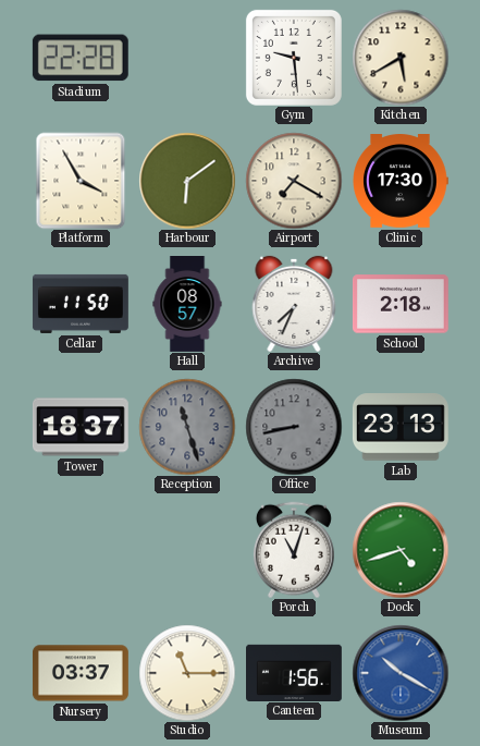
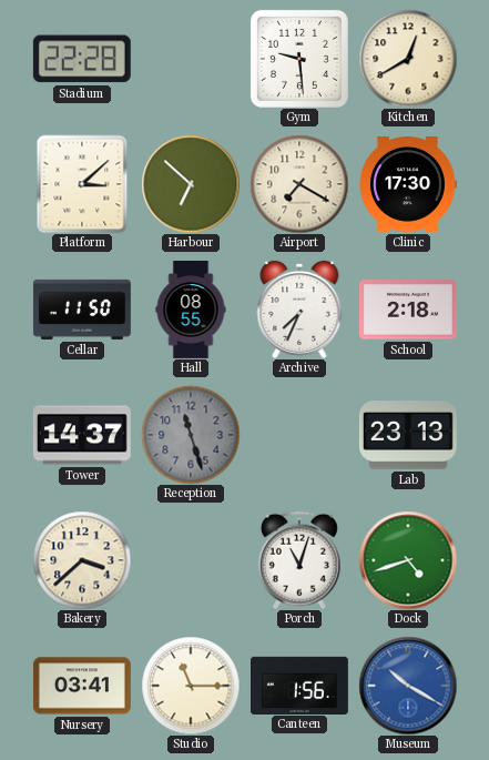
Kitchen: 5:40 -> 12:40 (408, 59)
Platform: 3:55 -> 3:08 (82, 184)
Harbour: 6:09 -> 6:52 (191, 184)
Hall: 08:57 -> 08:55 (191, 311)
Tower: 18:37 -> 14:37 (82, 435)
Office: 8:43 -> none (294, 427)
Bakery: none -> 3:38 (82, 560)
Nursery: 03:37 -> 03:41 (82, 686)
